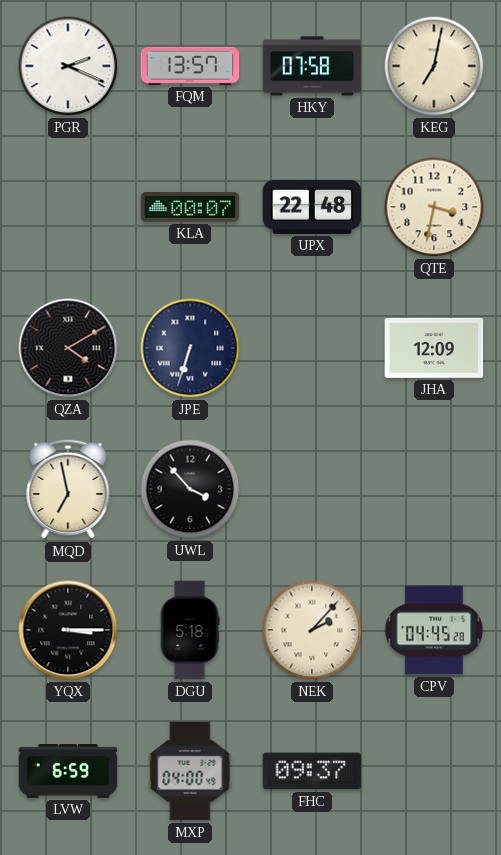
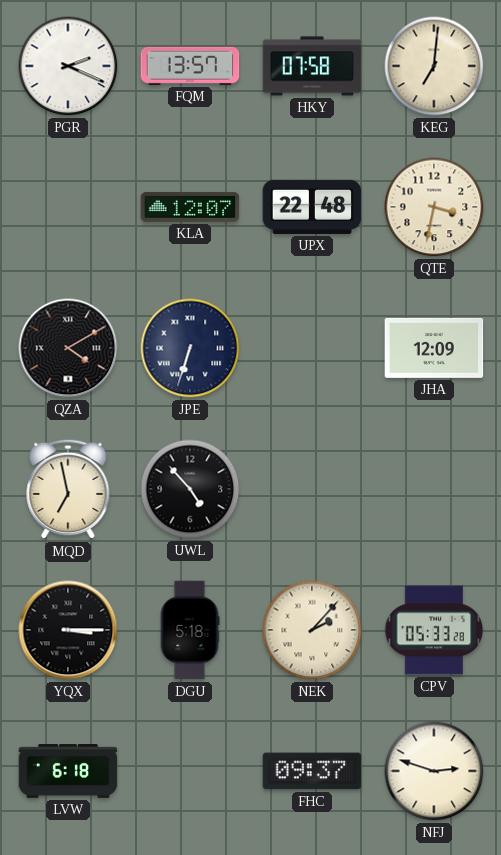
KEG: 7:02 -> 7:01 (434, 66)
KLA: 00:07 -> 12:07 (190, 207)
UWL: 3:53 -> 4:53 (190, 489)
CPV: 04:45 -> 05:33 (434, 630)
LVW: 6:59 -> 6:18 (68, 772)
MXP: 04:00 -> none (190, 771)
NFJ: none -> 2:48 (434, 771)
